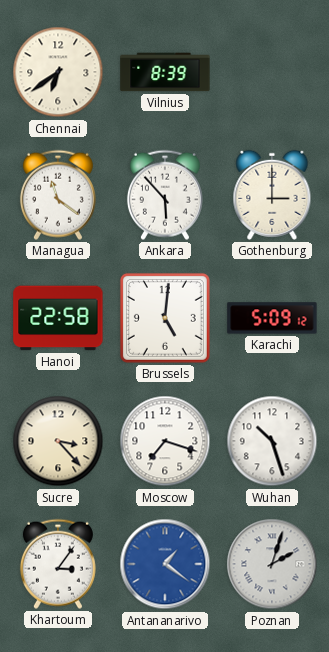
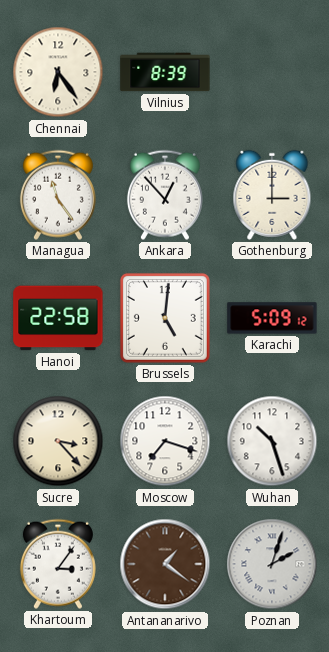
Chennai: 6:39 -> 6:24 (58, 72)
Managua: 11:21 -> 11:24 (58, 195)
Ankara: 5:53 -> 12:53 (165, 195)
Antananarivo dial: blue -> brown (165, 564)
